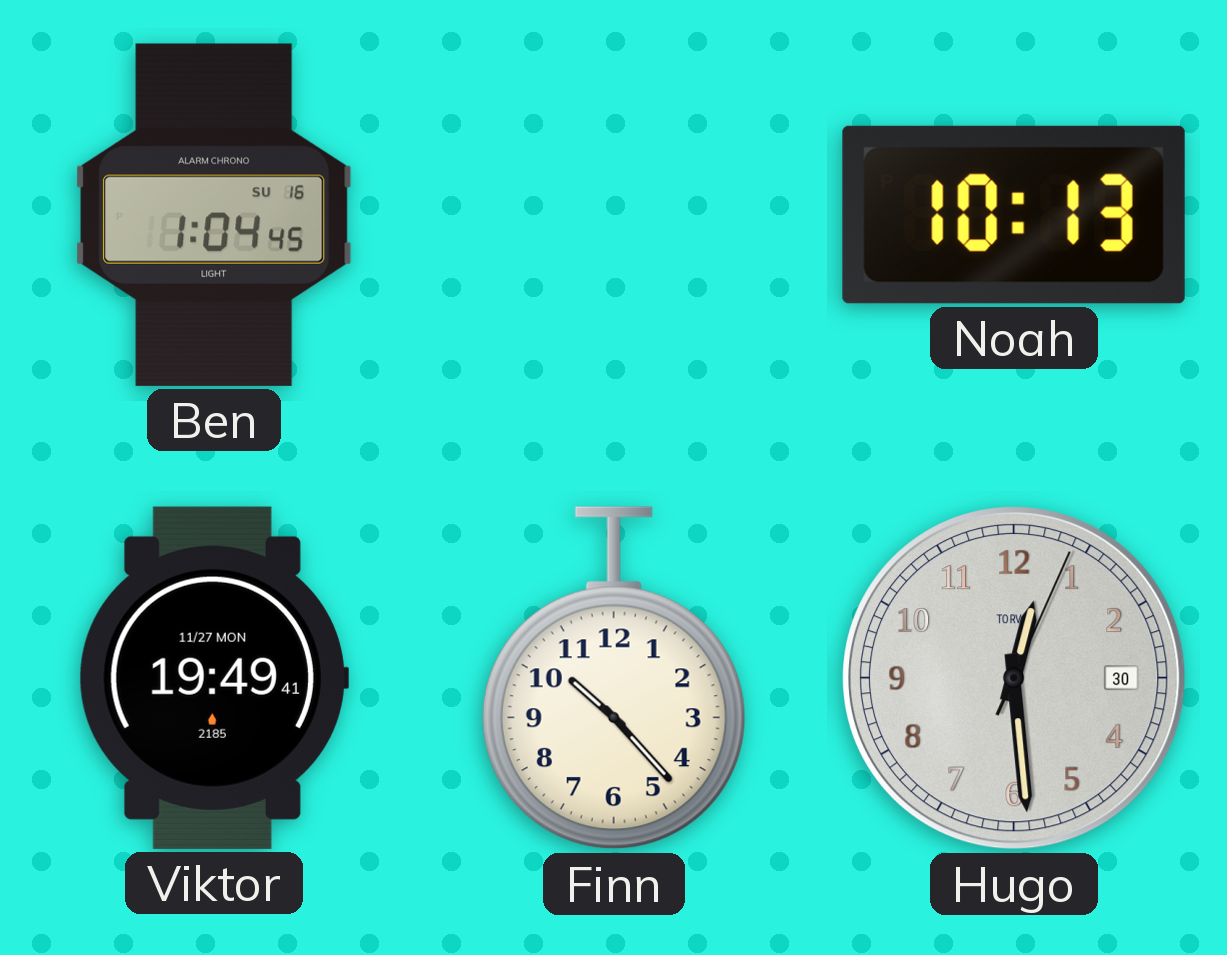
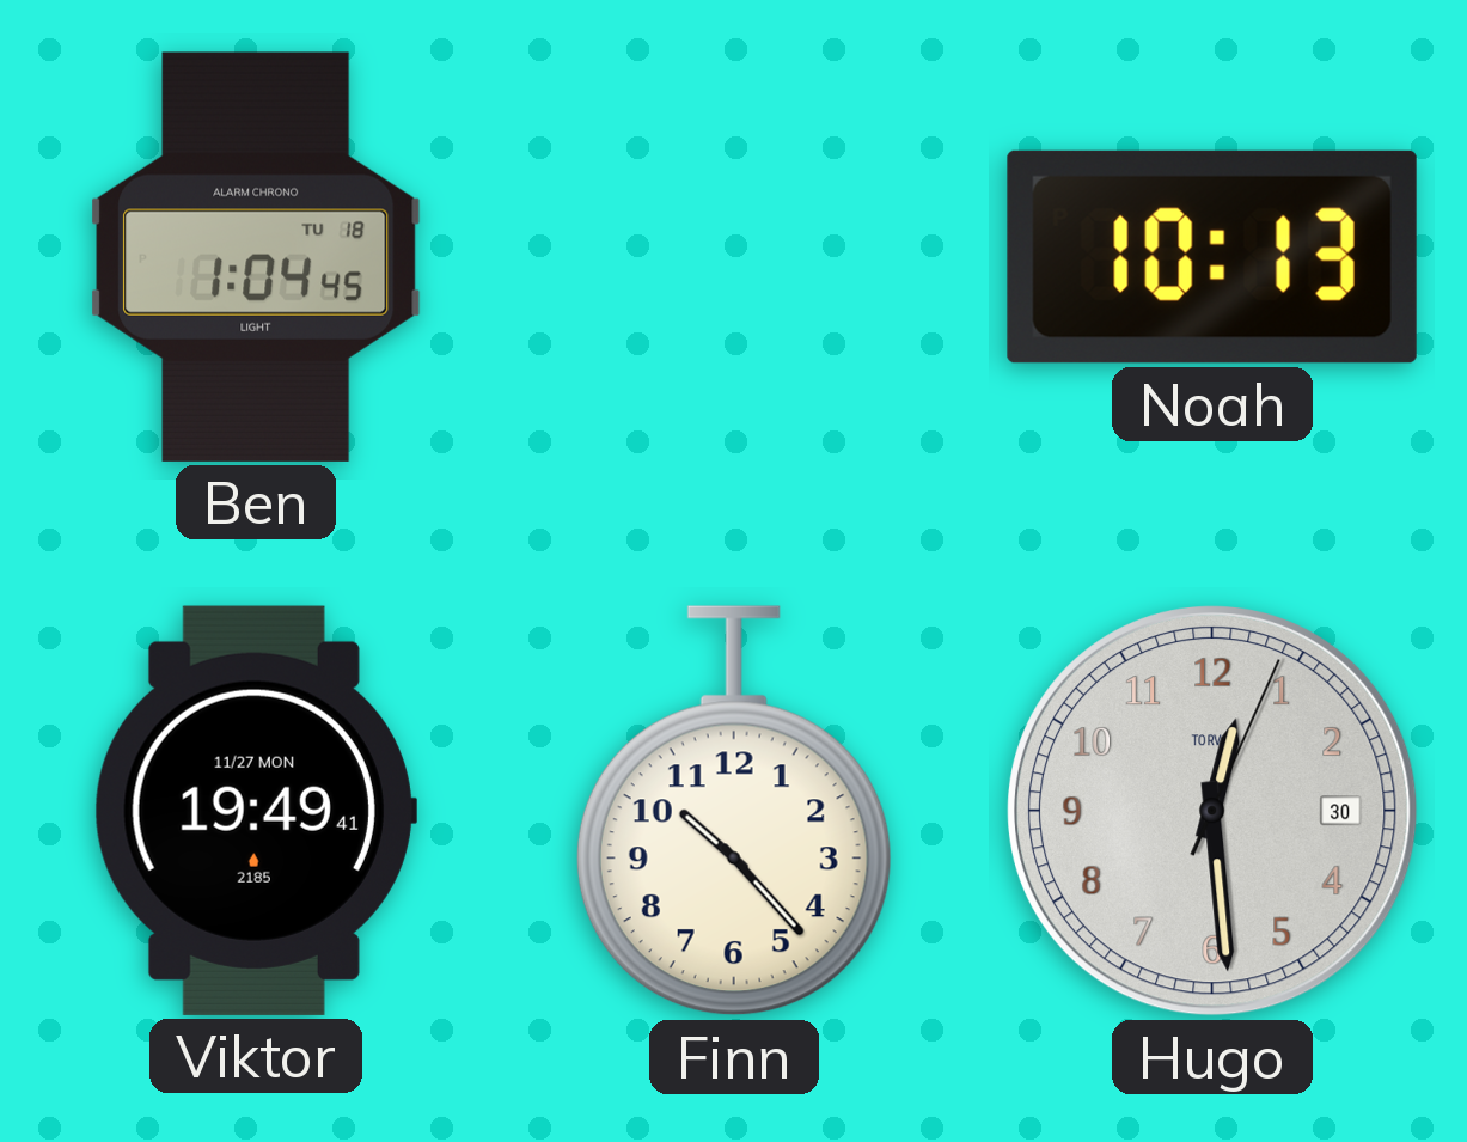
Ben date: SU 16 -> TU 18 (256, 257)
